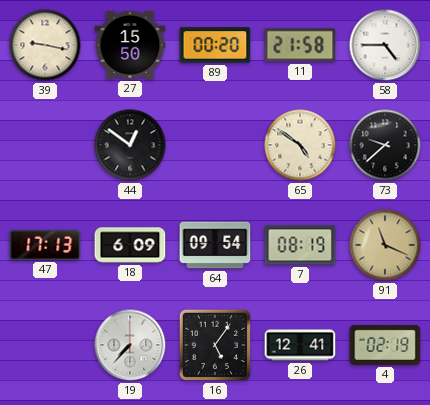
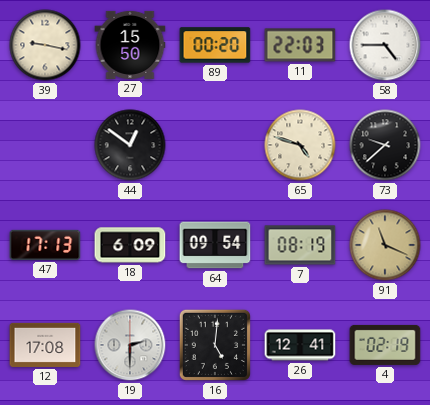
11: 21:58 -> 22:03 (300, 45)
65: 4:51 -> 4:48 (300, 145)
12: none -> 17:08 (45, 345)
19: 7:37 -> 2:30 (130, 345)
16: 5:06 -> 5:01 (215, 345)
